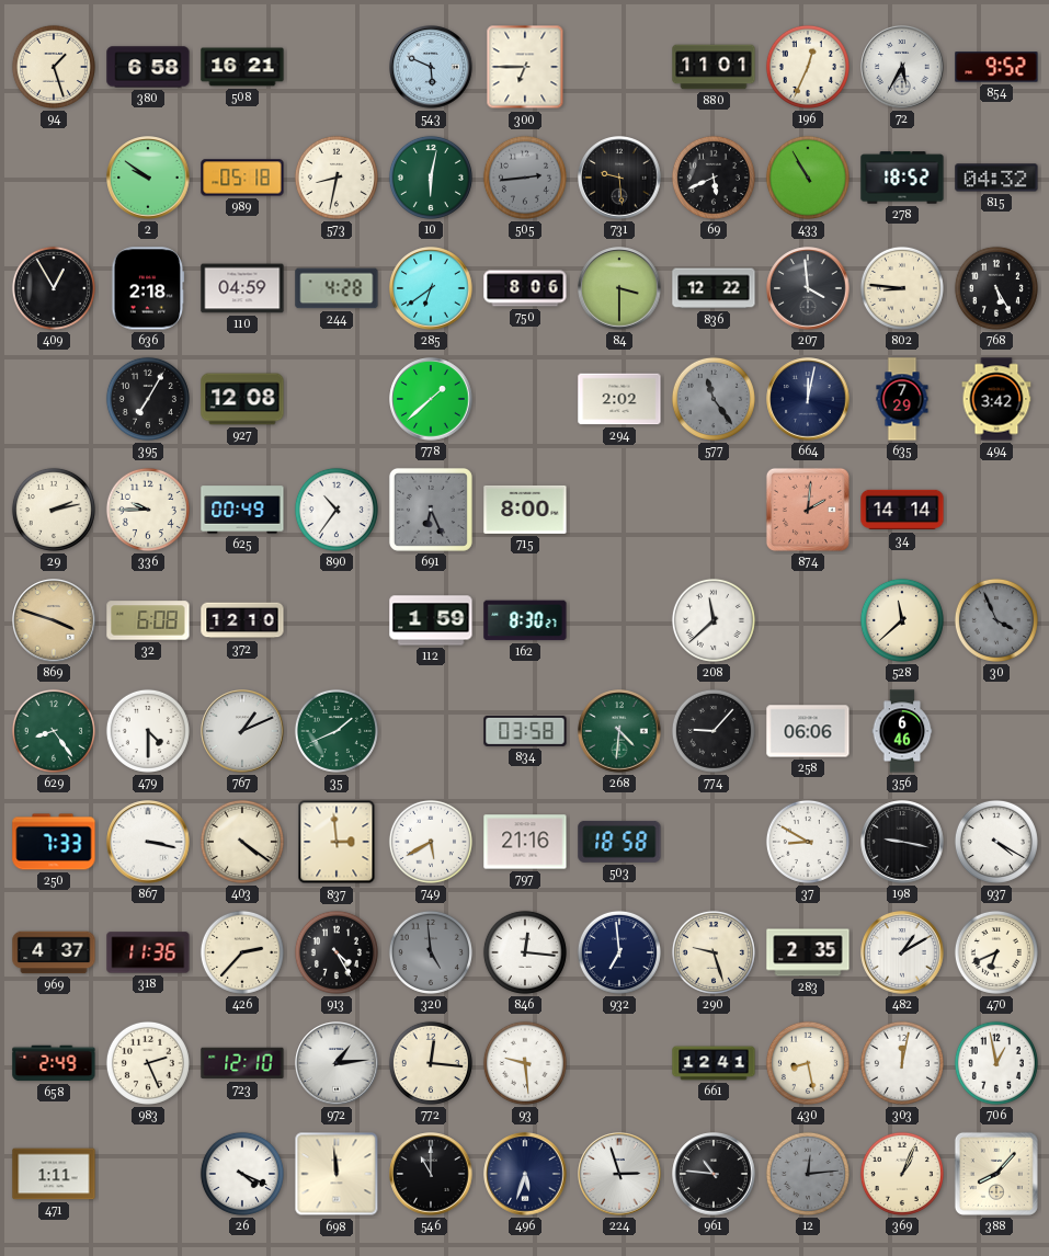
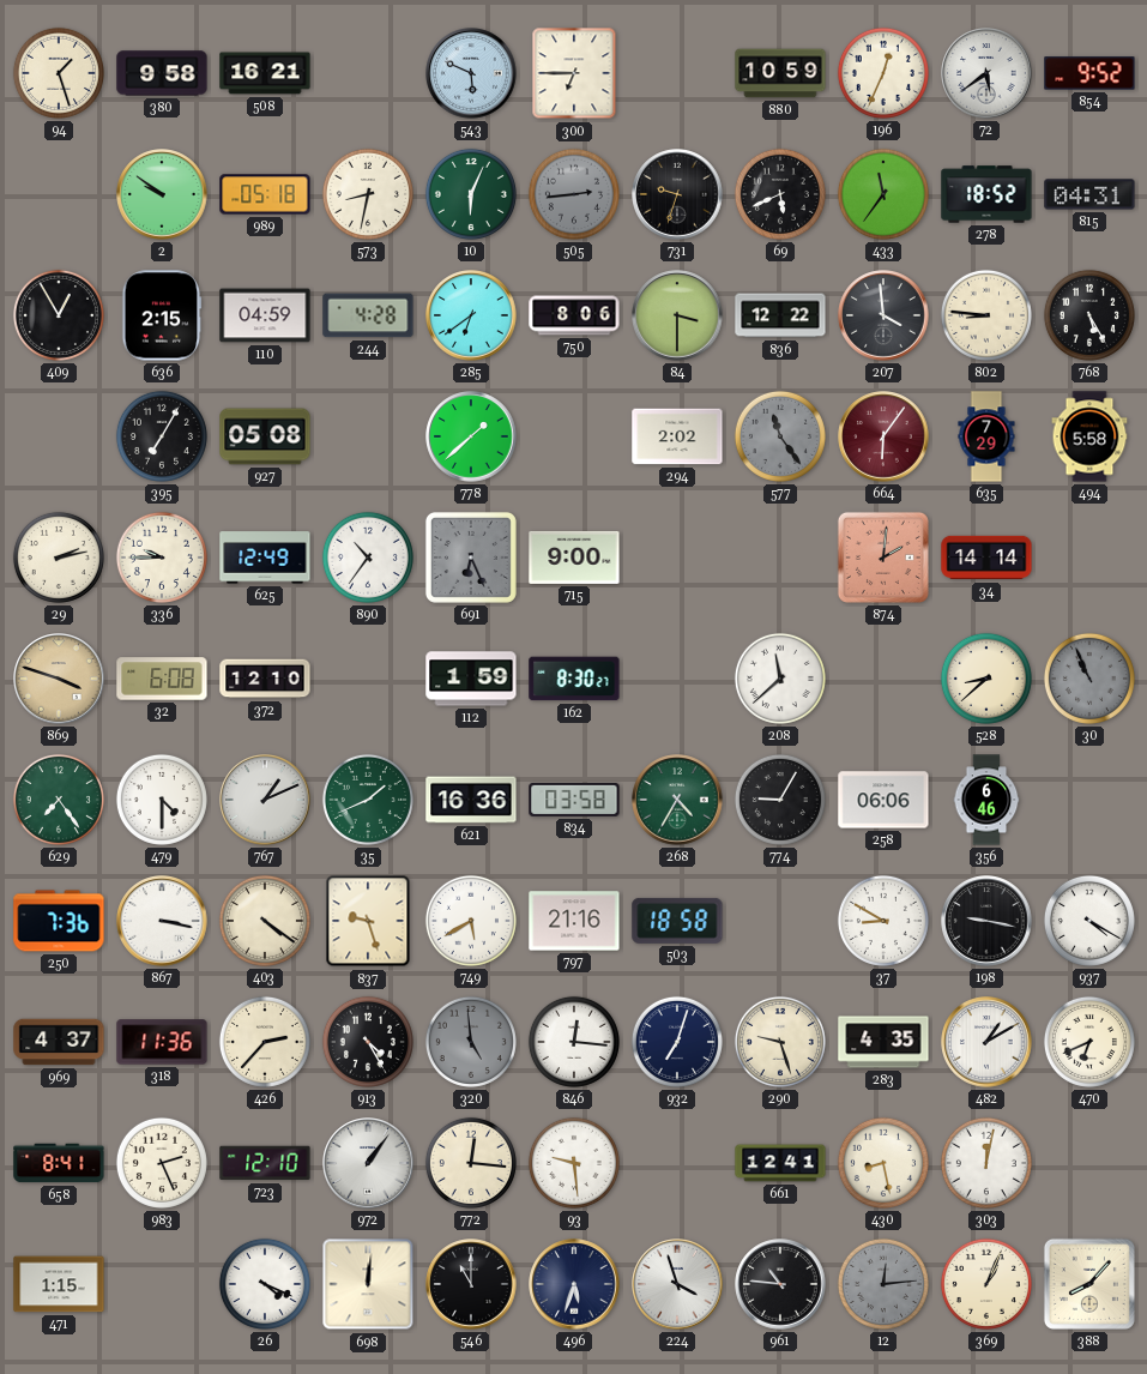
380: 6:58 -> 9:58 (162, 73)
880: 11:01 -> 10:59 (780, 73)
72: 5:35 -> 5:39 (986, 73)
10: 6:02 -> 6:04 (471, 194)
731: 9:29 -> 9:33 (677, 194)
433: 10:55 -> 11:36 (883, 194)
815: 04:32 -> 04:31 (1089, 194)
636: 2:18 -> 2:15 (162, 315)
927: 12:08 -> 05:08 (265, 436)
664: 12:02 -> 6:06 (883, 436)
664 dial: navy -> burgundy (883, 436)
494: 3:42 -> 5:58 (1089, 436)
625: 00:49 -> 12:49 (265, 558)
715: 8:00 -> 9:00 (574, 558)
528: 11:38 -> 8:38 (986, 679)
30: 3:56 -> 10:56 (1089, 679)
629: 8:24 -> 7:24 (59, 800)
621: none -> 16:36 (471, 800)
268: 4:31 -> 4:35 (677, 800)
774: 9:07 -> 9:05 (780, 800)
250: 7:33 -> 7:36 (59, 921)
837: 2:59 -> 9:27 (368, 921)
932: 6:59 -> 7:03 (677, 1042)
283: 2:35 -> 4:35 (883, 1042)
658: 2:49 -> 8:41 (59, 1163)
972: 1:14 -> 1:06 (368, 1163)
706: 12:58 -> none (996, 1063)
471: 1:11 -> 1:15 (59, 1284)
698: 11:59 -> 12:01 (368, 1284)
224: 2:57 -> 3:57 (677, 1284)
